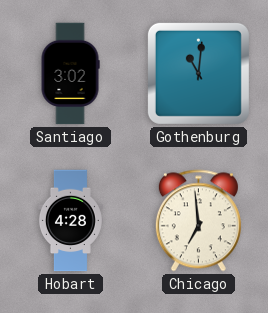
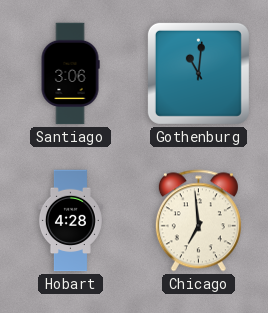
Santiago: 3:02 -> 3:06 (70, 74)
